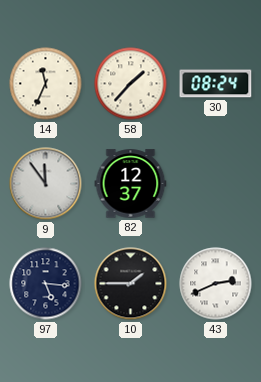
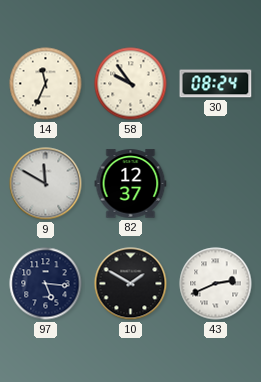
58: 1:37 -> 9:54 (131, 84)
9: 11:54 -> 11:50 (46, 184)
10: 1:45 -> 1:50 (131, 284)
